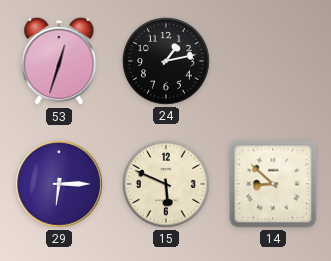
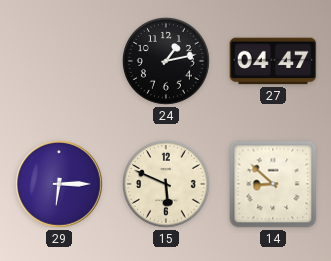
53: 12:33 -> none (59, 61)
27: none -> 04:47 (273, 61)
